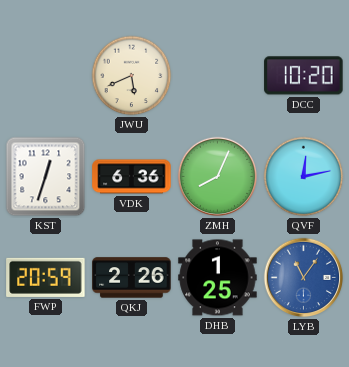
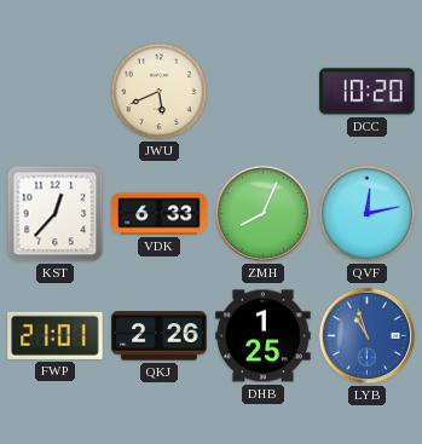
KST: 12:33 -> 12:37 (56, 214)
VDK: 6:36 -> 6:33 (160, 214)
FWP: 20:59 -> 21:01 (56, 335)
LYB: 11:06 -> 10:57 (368, 336)
